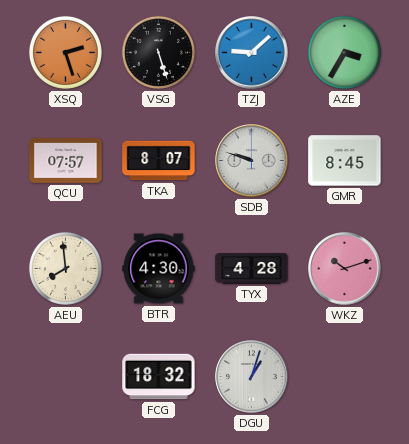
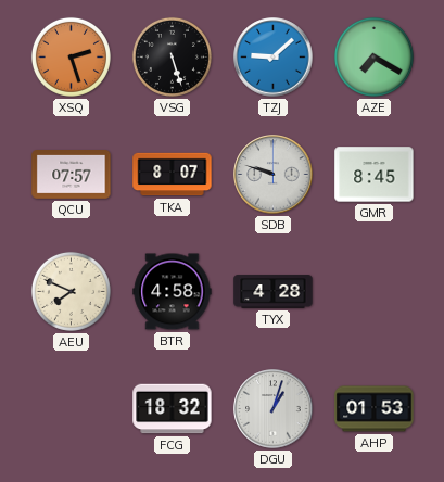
AZE: 3:35 -> 7:20 (373, 56)
AEU: 7:59 -> 7:49 (71, 291)
BTR: 4:30 -> 4:58 (173, 292)
WKZ: 10:12 -> none (345, 269)
AHP: none -> 01:53 (375, 409)
